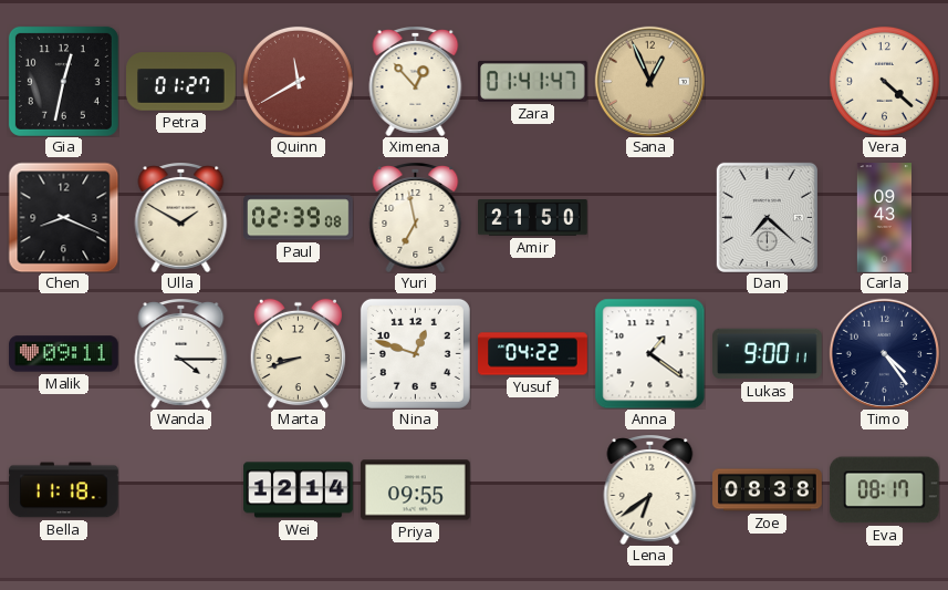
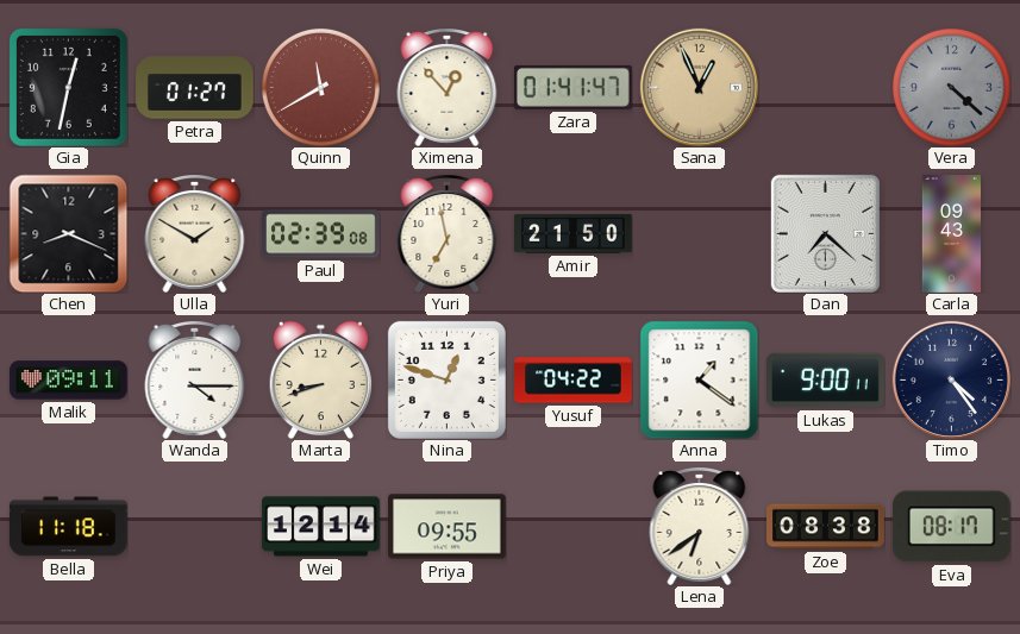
Vera dial: cream -> grey (951, 87)
